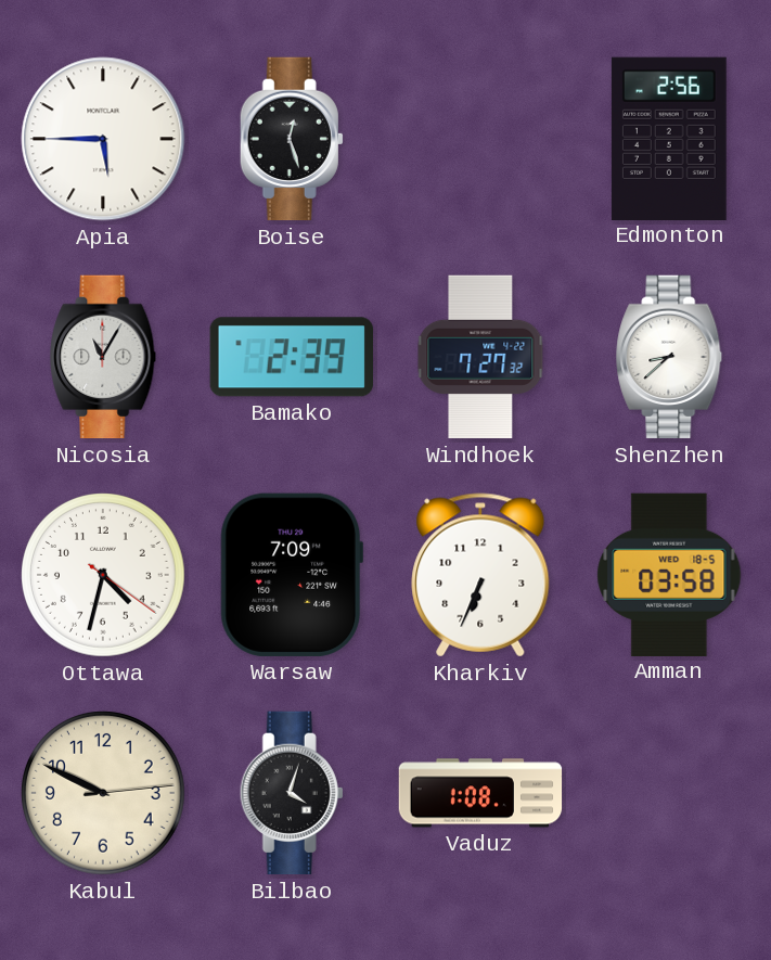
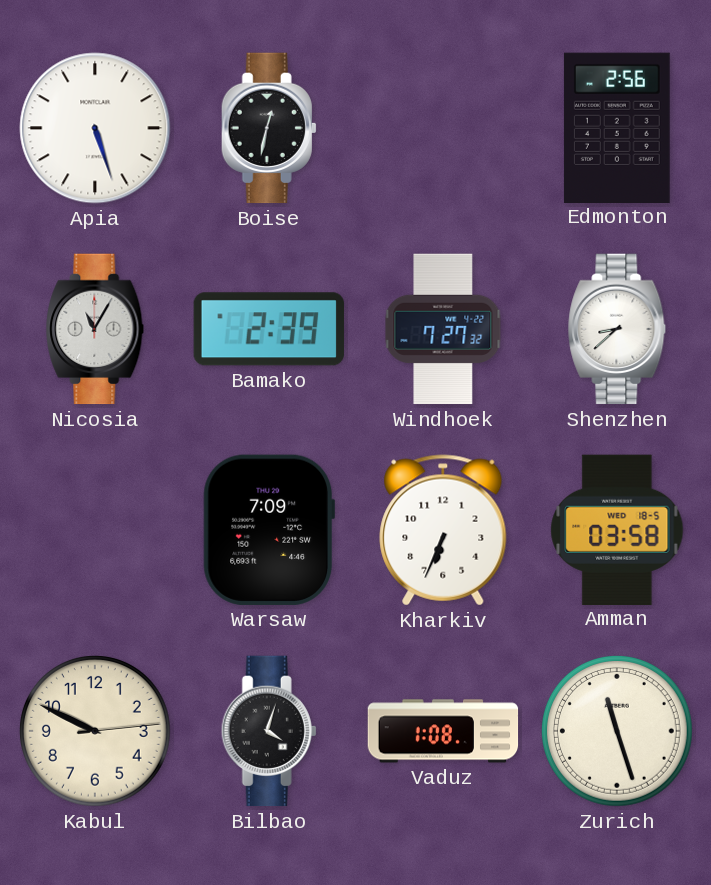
Apia: 5:45 -> 5:27 (95, 128)
Boise: 12:27 -> 12:32 (269, 128)
Ottawa: 4:32 -> none (104, 576)
Zurich: none -> 11:27 (618, 732)
